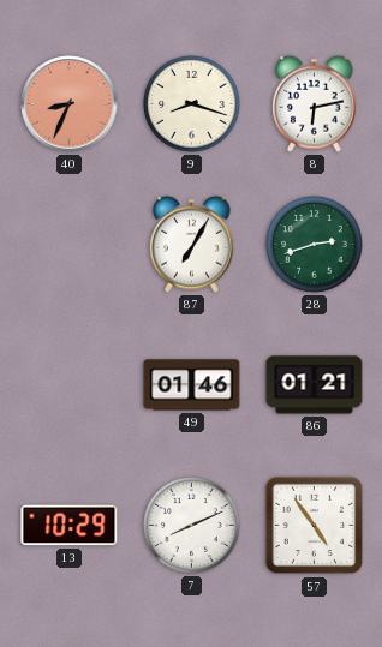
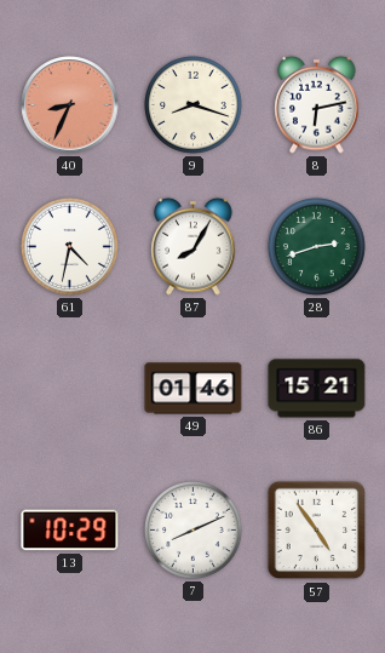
61: none -> 4:32 (70, 247)
87: 7:05 -> 8:05 (194, 246)
86: 01:21 -> 15:21 (317, 389)
